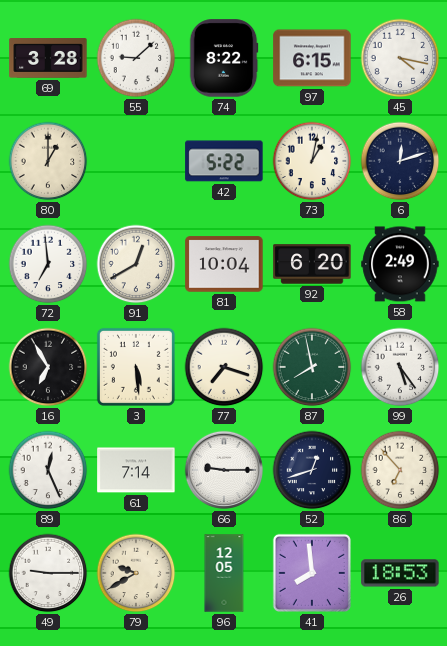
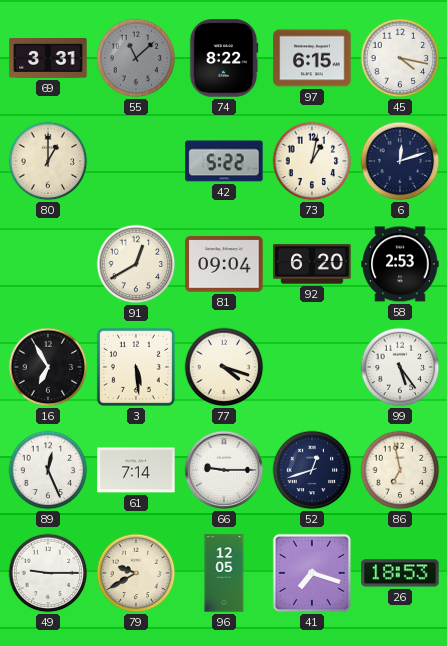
69: 3:28 -> 3:31 (48, 58)
55: 9:08 -> 11:08 (136, 58)
55 dial: white -> grey (136, 58)
72: 6:59 -> none (48, 264)
81: 10:04 -> 09:04 (224, 264)
58: 2:49 -> 2:53 (400, 264)
77: 7:18 -> 4:18 (224, 367)
87: 7:58 -> none (312, 367)
86: 6:53 -> 6:58 (400, 470)
41: 7:59 -> 7:18 (312, 573)
